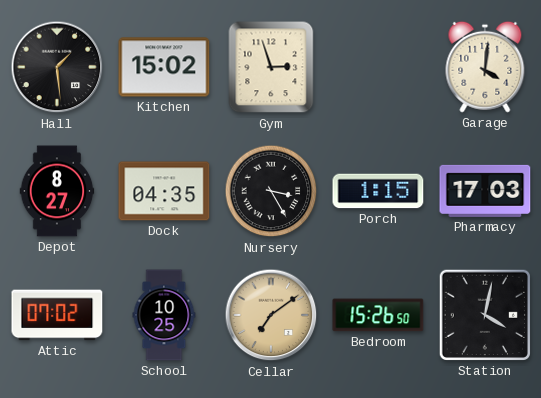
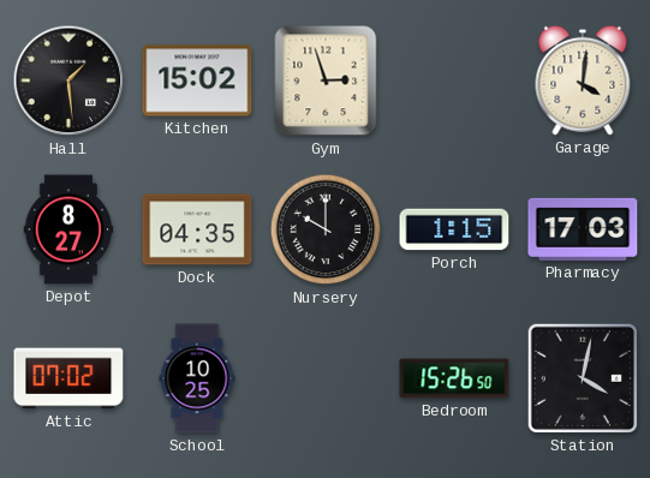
Nursery: 3:25 -> 10:00 (326, 229)
Cellar: 7:09 -> none (271, 315)
